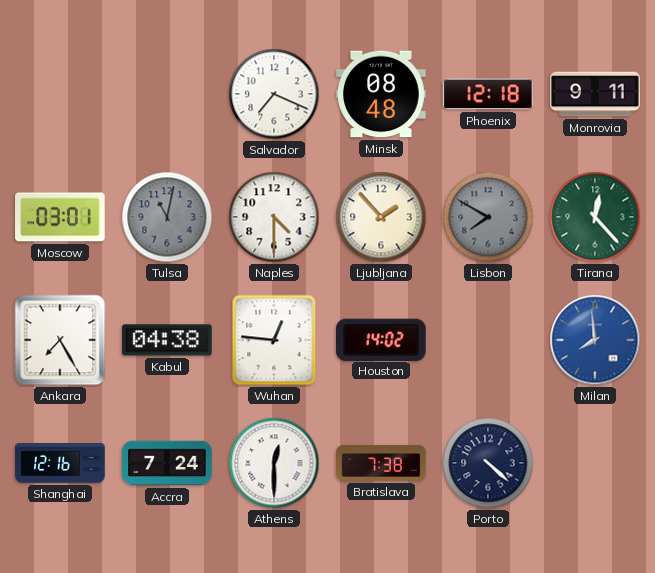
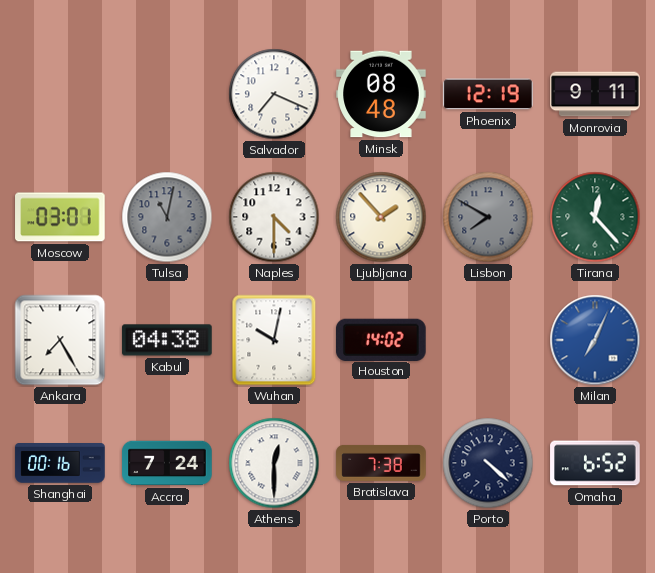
Phoenix: 12:18 -> 12:19 (488, 94)
Wuhan: 12:46 -> 10:02 (274, 340)
Milan: 7:59 -> 7:04 (595, 340)
Shanghai: 12:16 -> 00:16 (60, 464)
Omaha: none -> 6:52 (595, 463)
